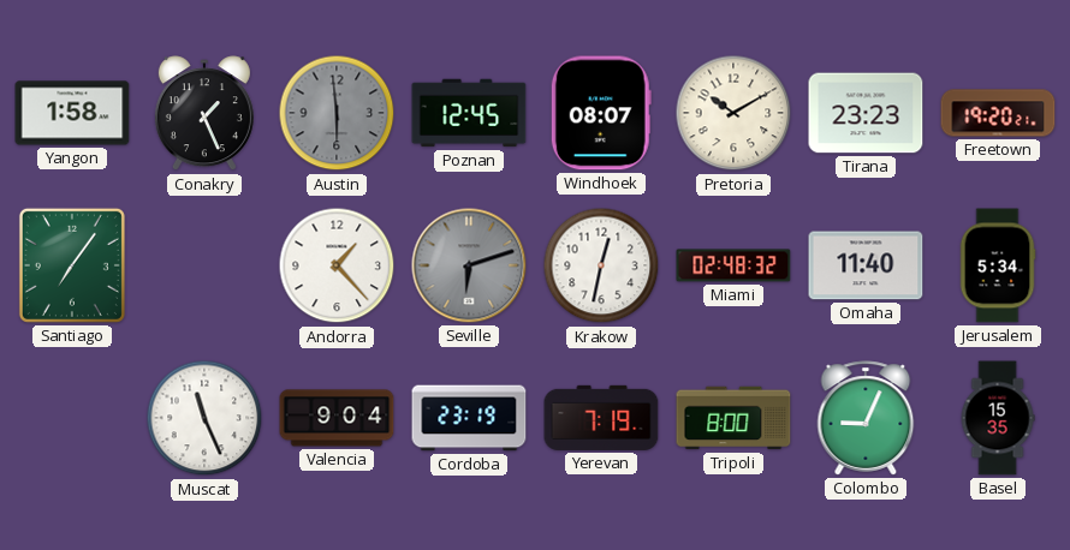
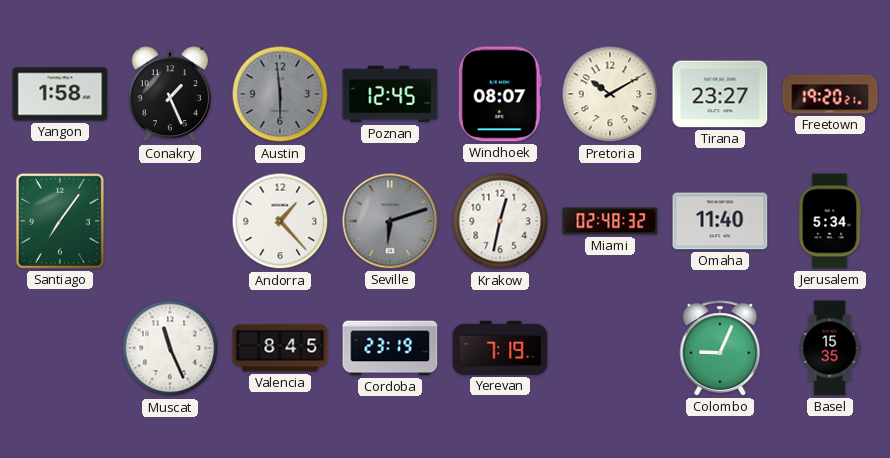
Tirana: 23:23 -> 23:27 (720, 94)
Valencia: 9:04 -> 8:45 (280, 348)
Tripoli: 8:00 -> none (733, 418)
